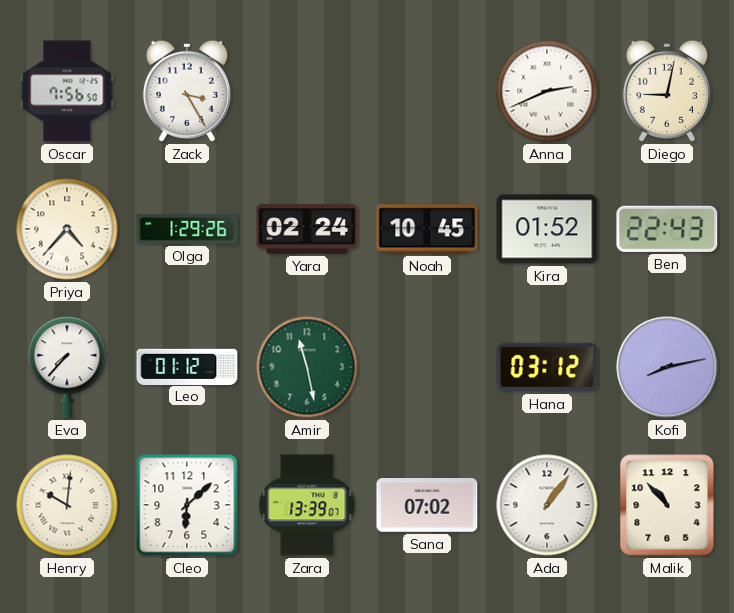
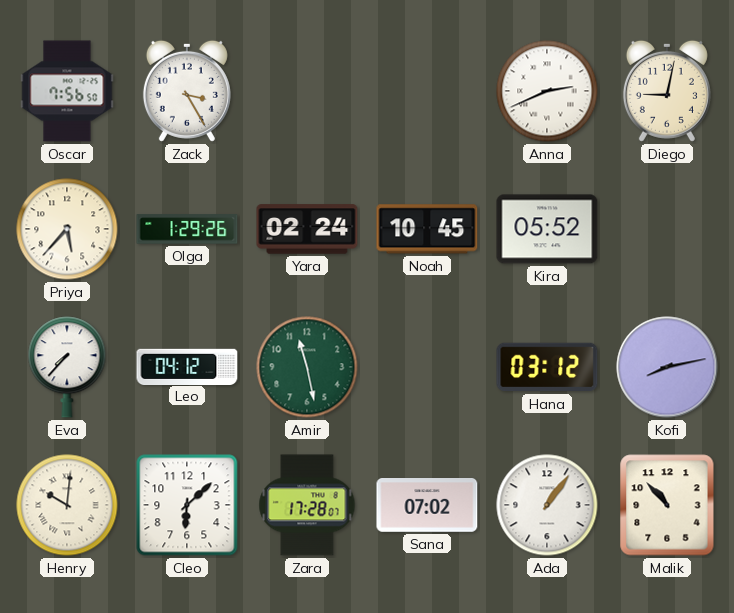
Priya: 4:37 -> 5:37 (67, 229)
Kira: 01:52 -> 05:52 (547, 229)
Ben: 22:43 -> none (667, 229)
Leo: 01:12 -> 04:12 (187, 366)
Zara: 13:39 -> 17:28 (307, 505)
